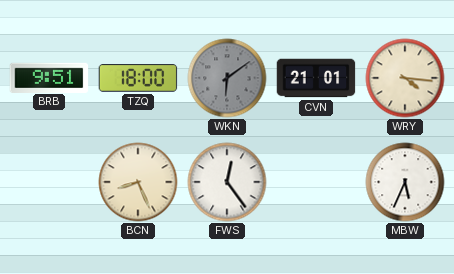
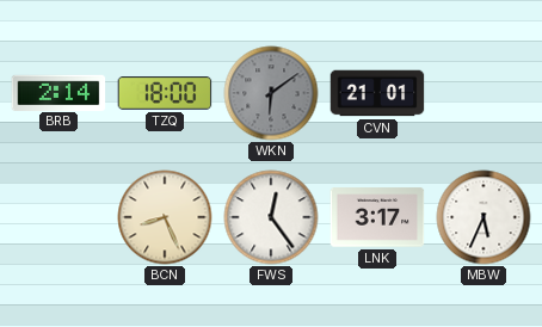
BRB: 9:51 -> 2:14 (58, 92)
WRY: 4:16 -> none (405, 78)
LNK: none -> 3:17 (377, 217)
